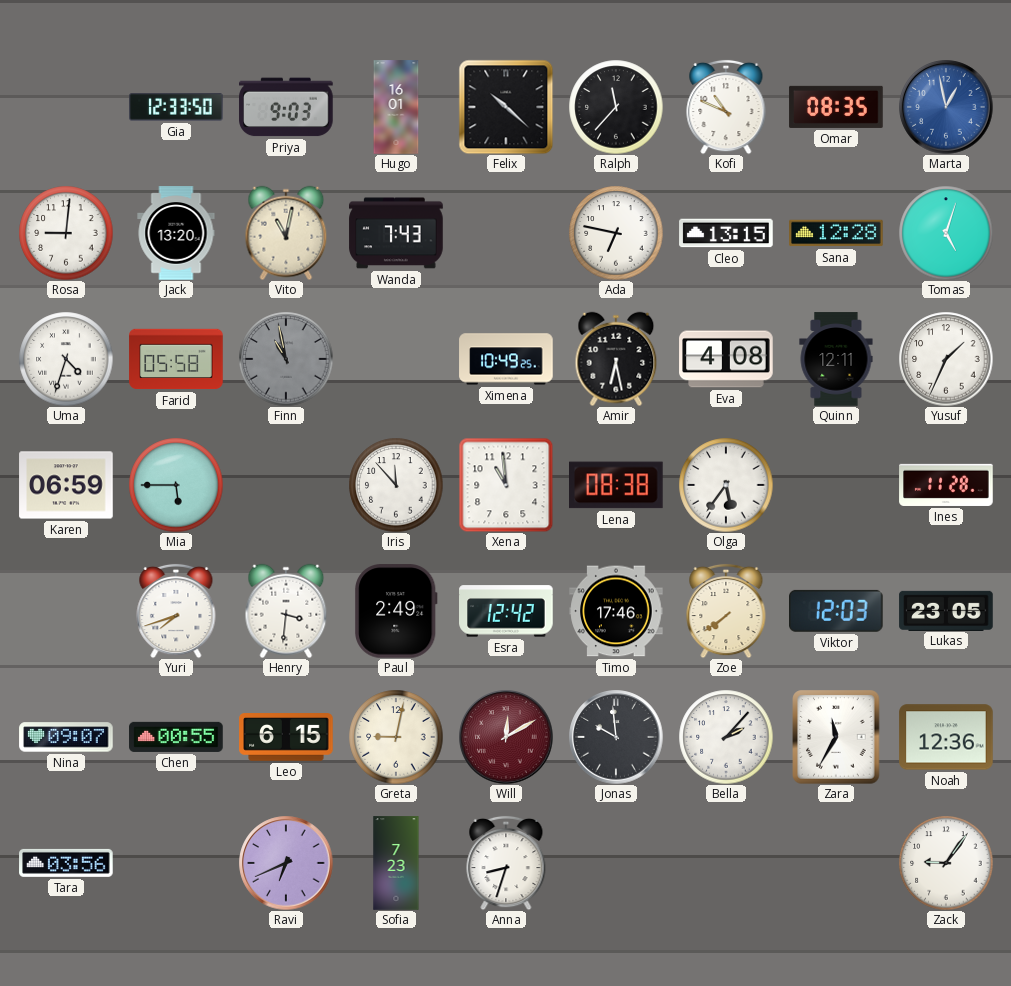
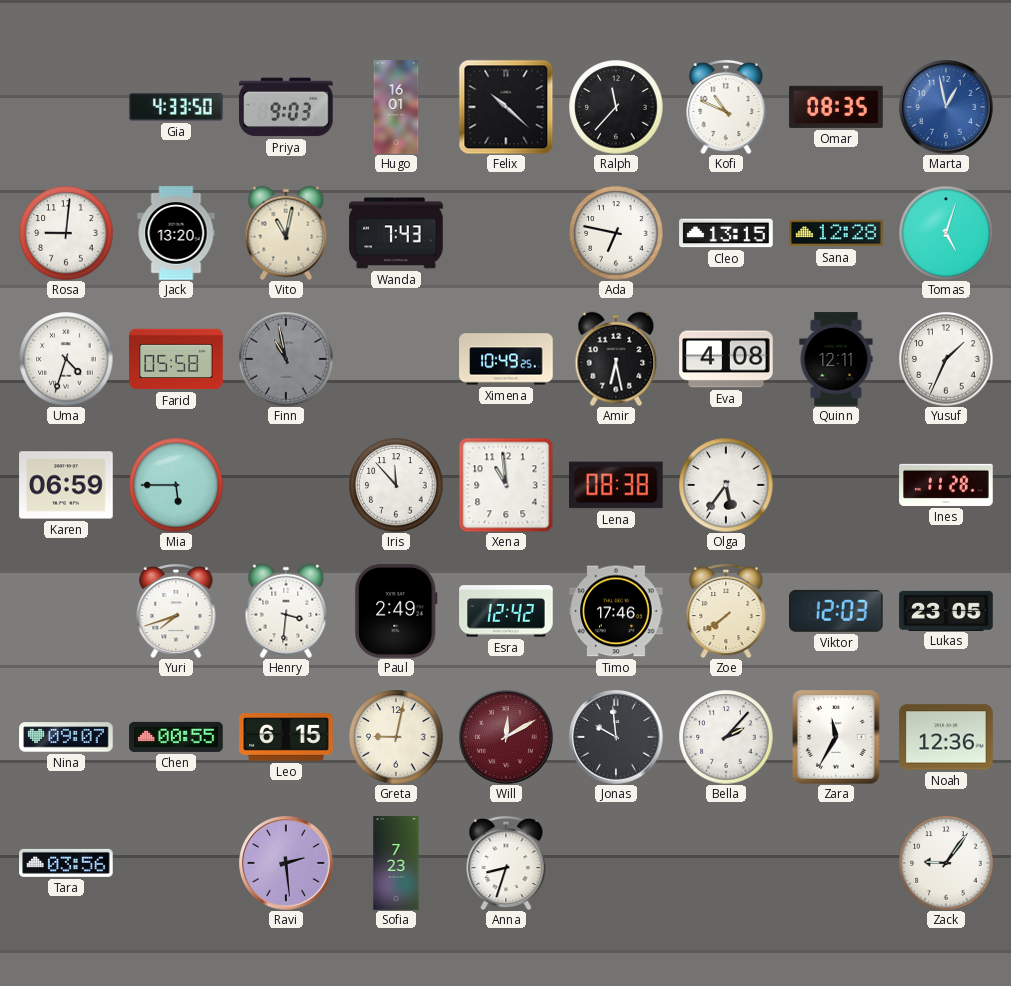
Gia: 12:33 -> 4:33 (176, 107)
Ravi: 6:41 -> 2:29 (286, 863)
